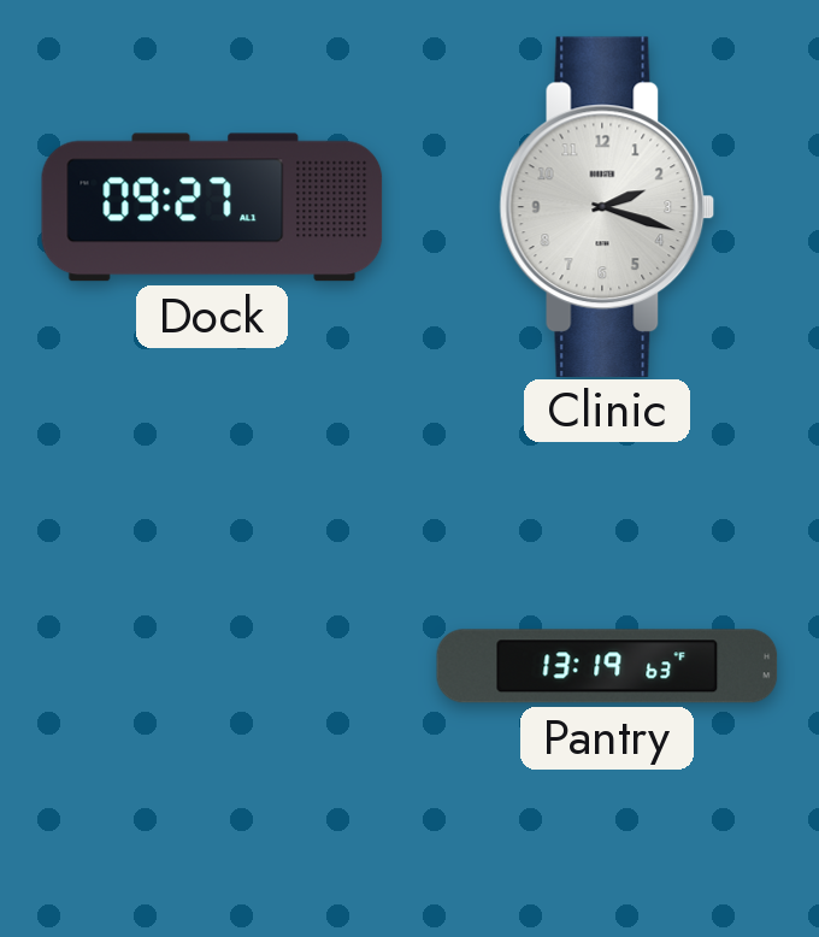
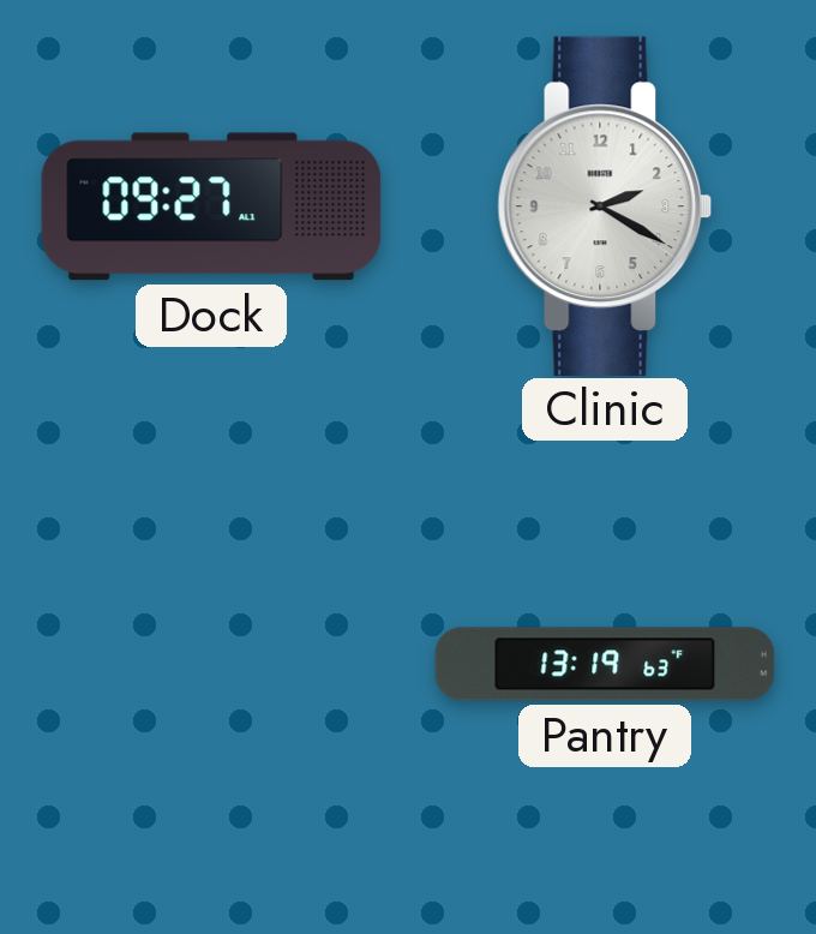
Clinic: 2:18 -> 2:20 (605, 205)
